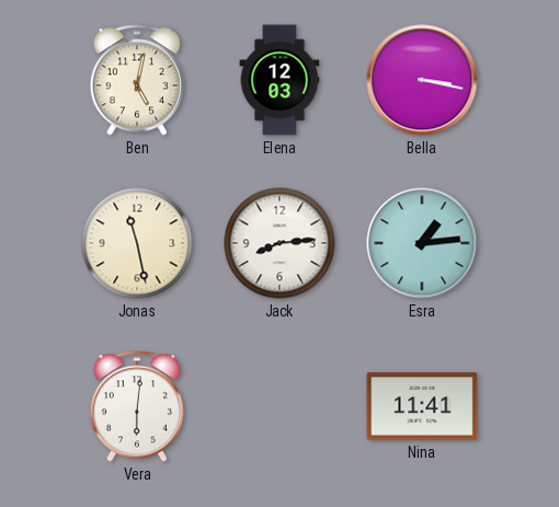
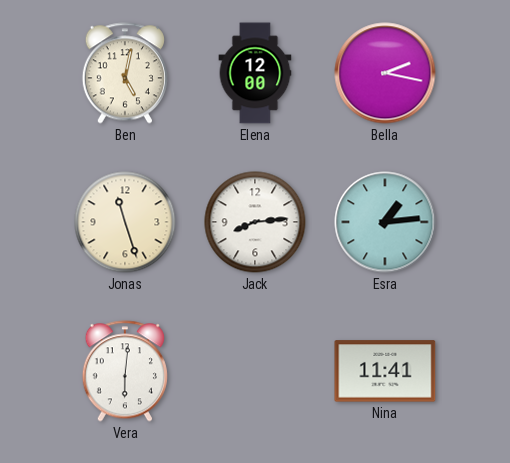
Elena: 12:03 -> 12:00 (255, 73)
Bella: 3:17 -> 2:17 (385, 73)
Jonas: 11:28 -> 11:27 (125, 222)
